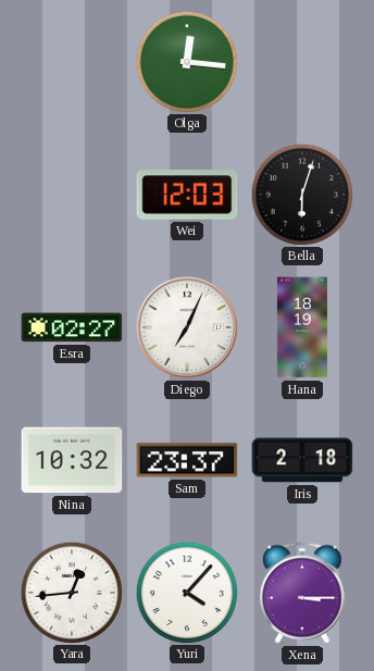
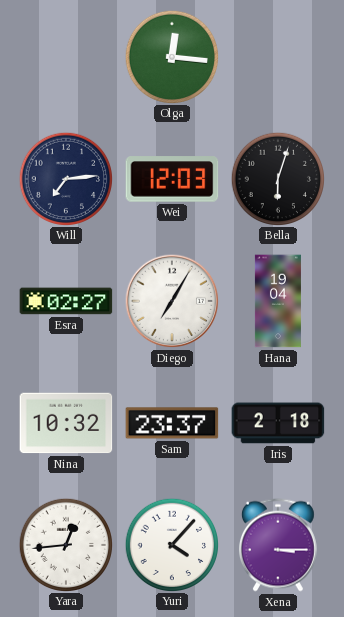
Will: none -> 7:14 (65, 178)
Diego: 7:04 -> 7:05 (172, 301)
Hana: 18:19 -> 19:04 (278, 301)
